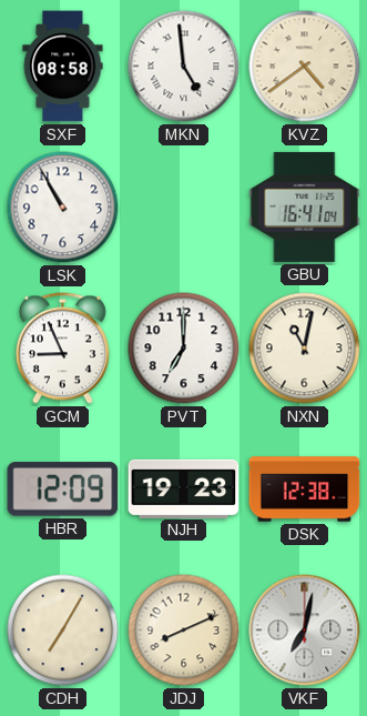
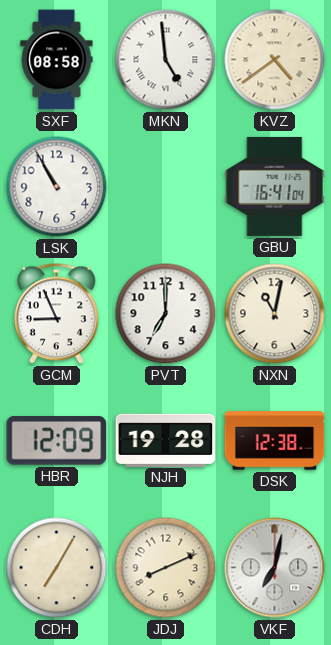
NJH: 19:23 -> 19:28 (166, 440)
